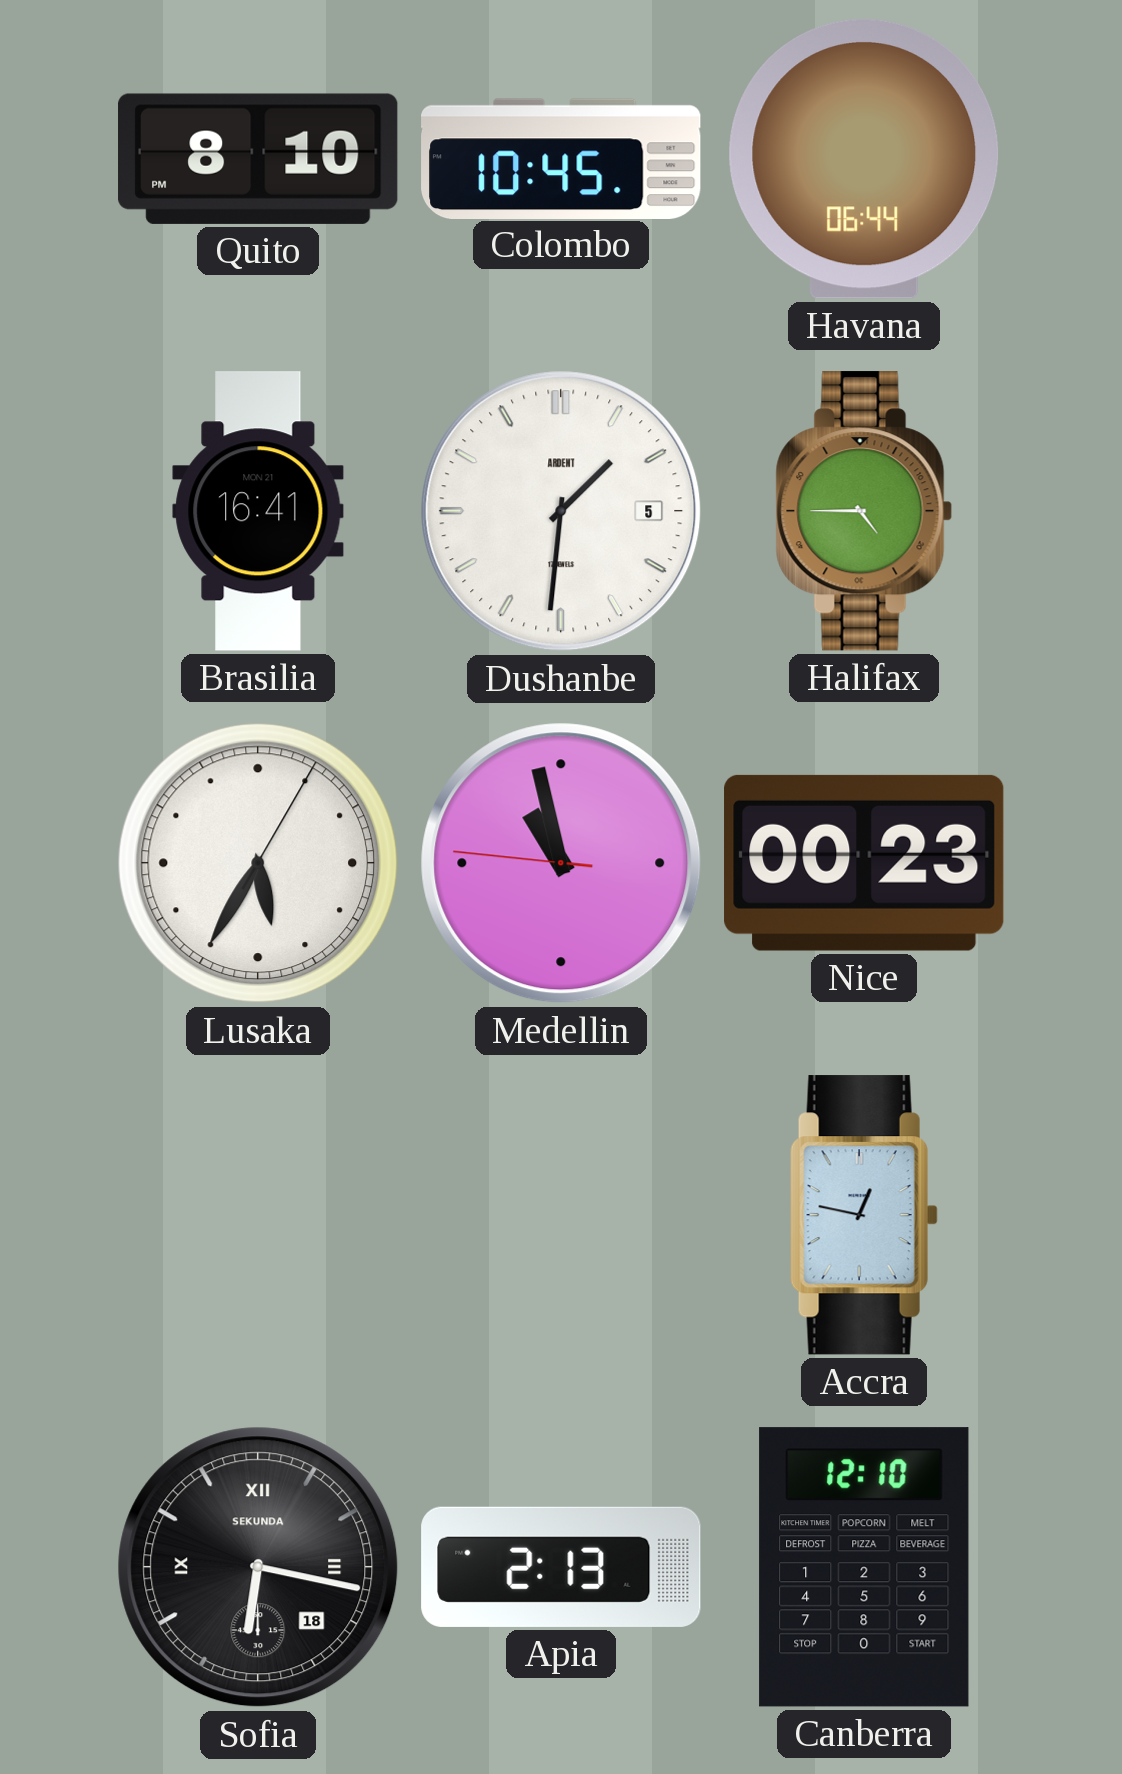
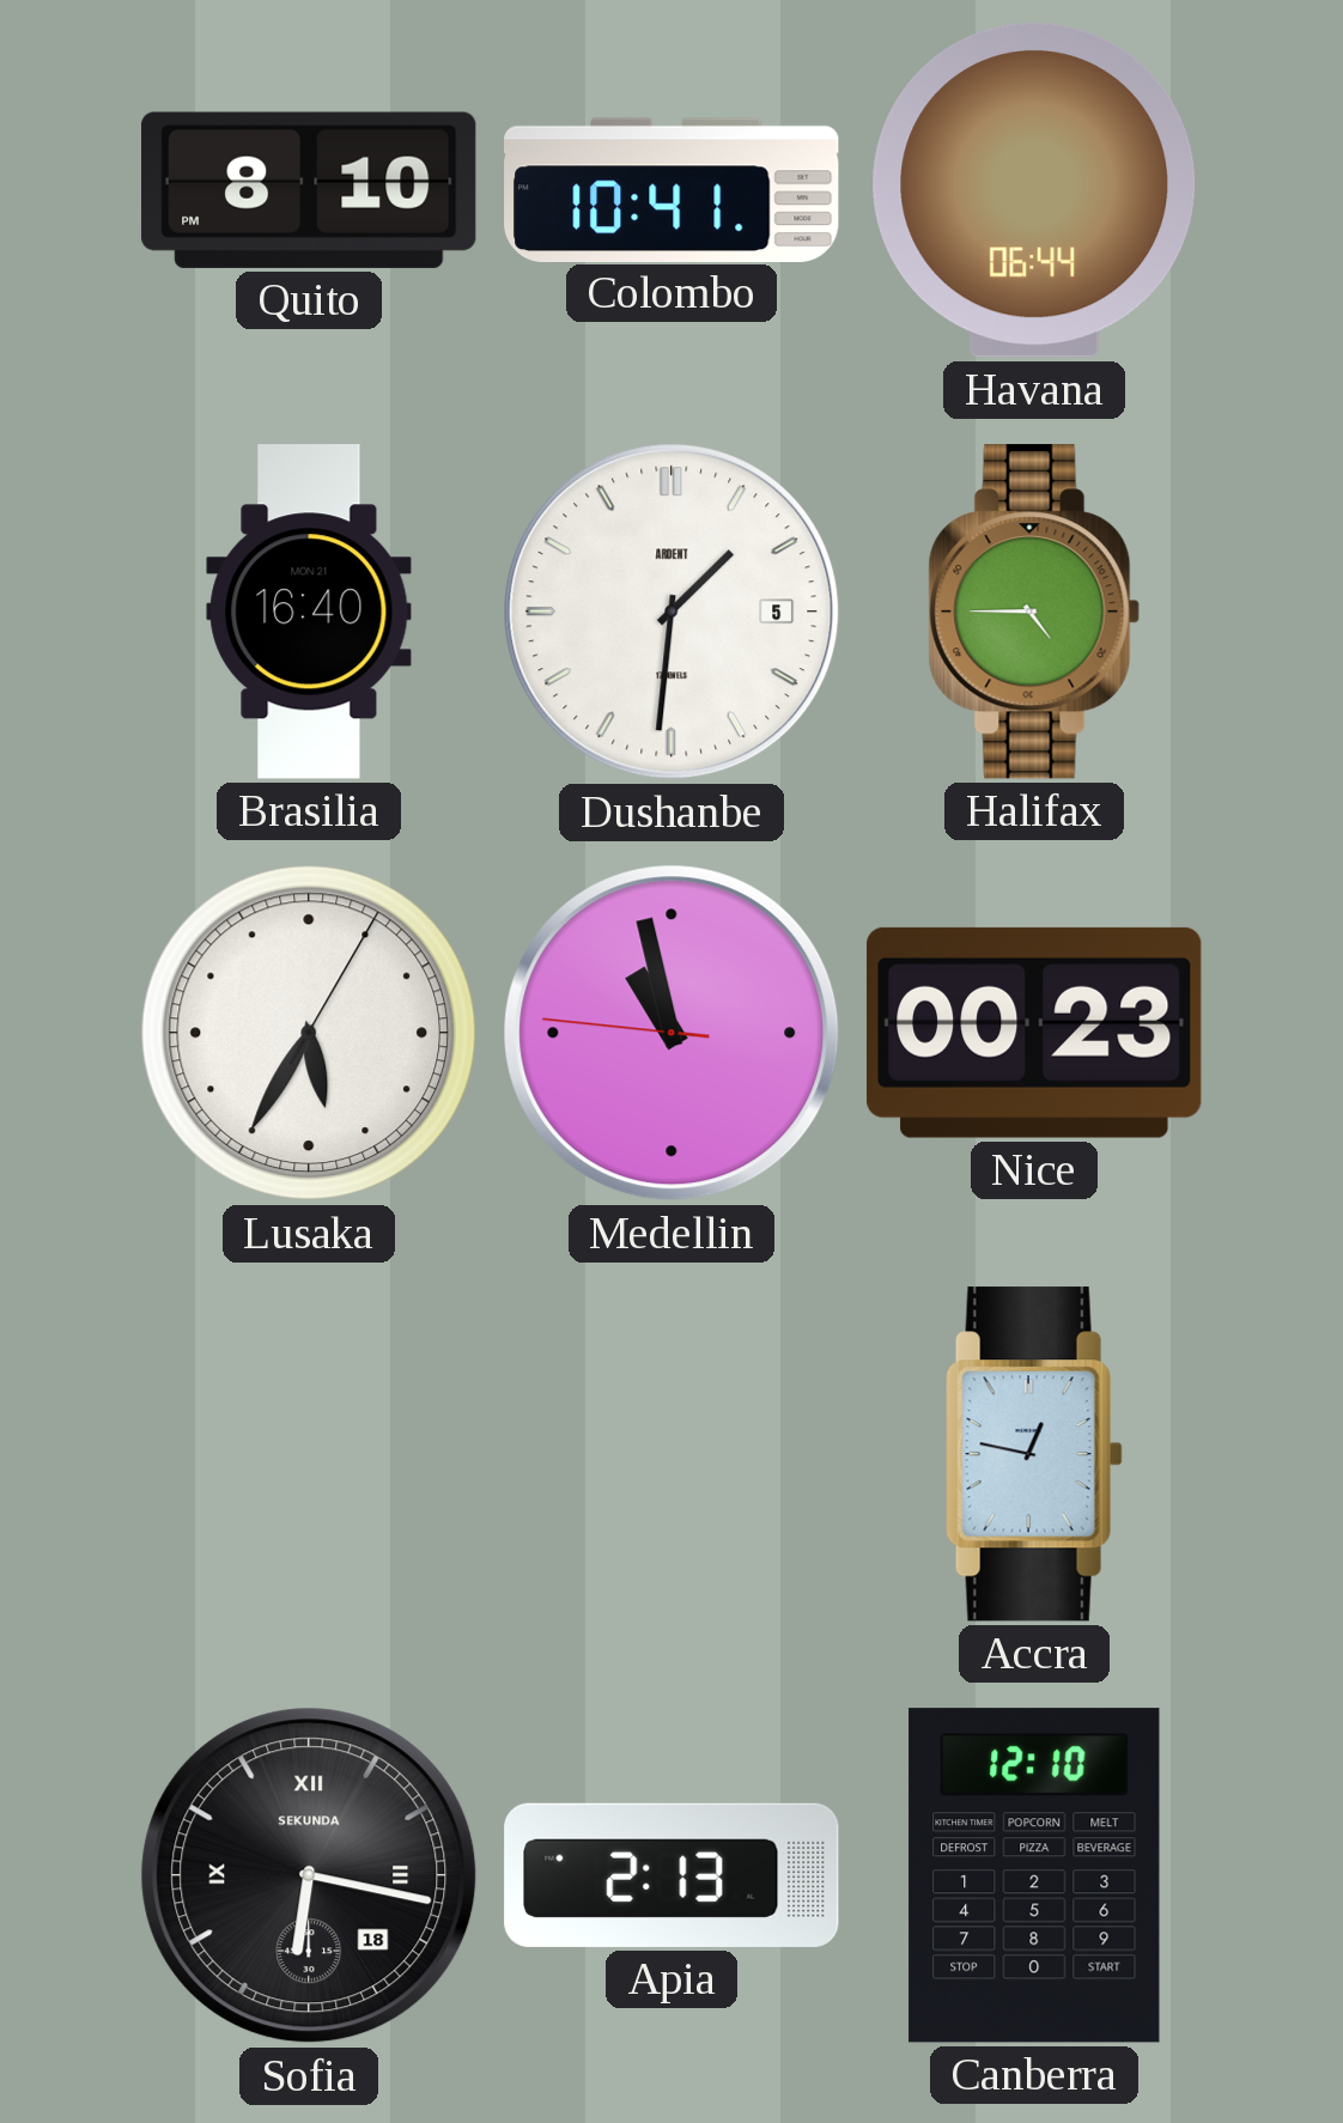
Colombo: 10:45 -> 10:41 (671, 189)
Brasilia: 16:41 -> 16:40 (309, 612)
